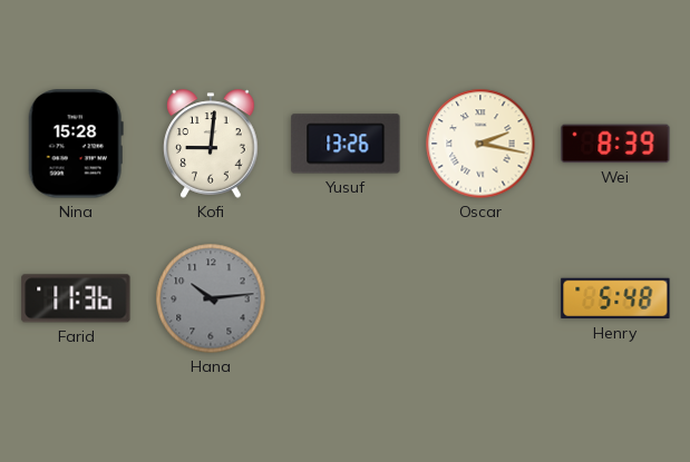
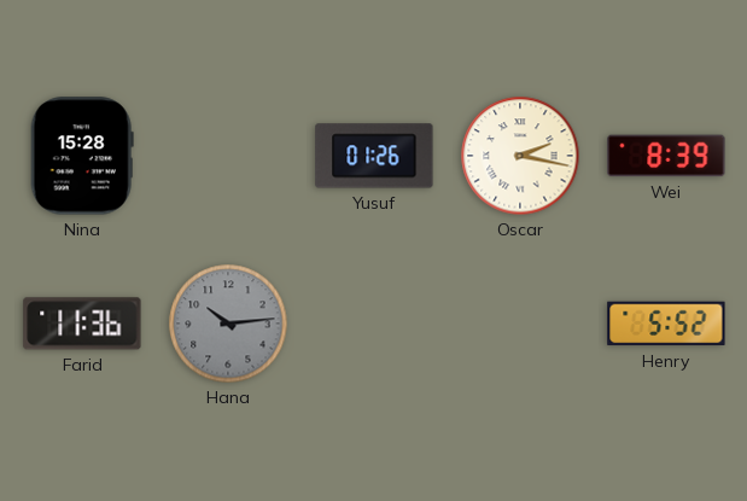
Kofi: 9:01 -> none (211, 144)
Yusuf: 13:26 -> 01:26 (374, 156)
Henry: 5:48 -> 5:52 (666, 324)
